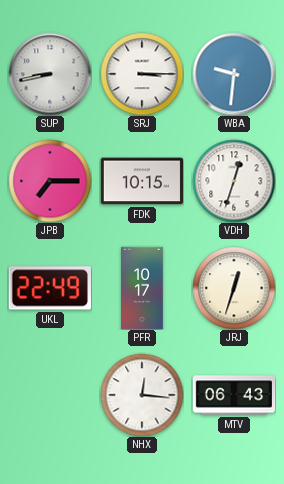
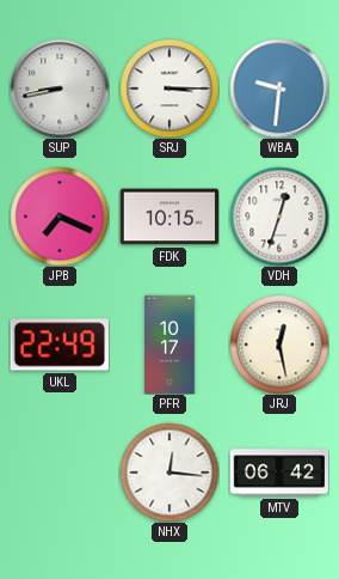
JPB: 7:15 -> 7:19 (60, 217)
JRJ: 12:33 -> 12:28 (279, 345)
MTV: 06:43 -> 06:42 (279, 473)
